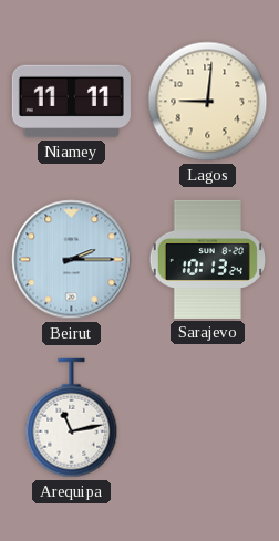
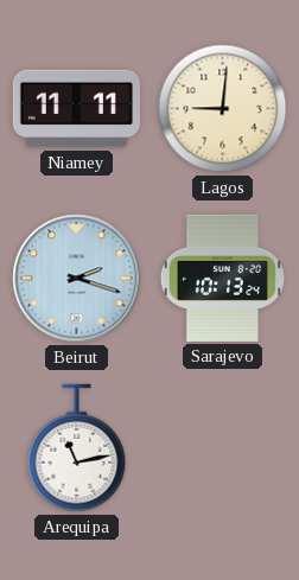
Beirut: 2:15 -> 2:18 (77, 279)
